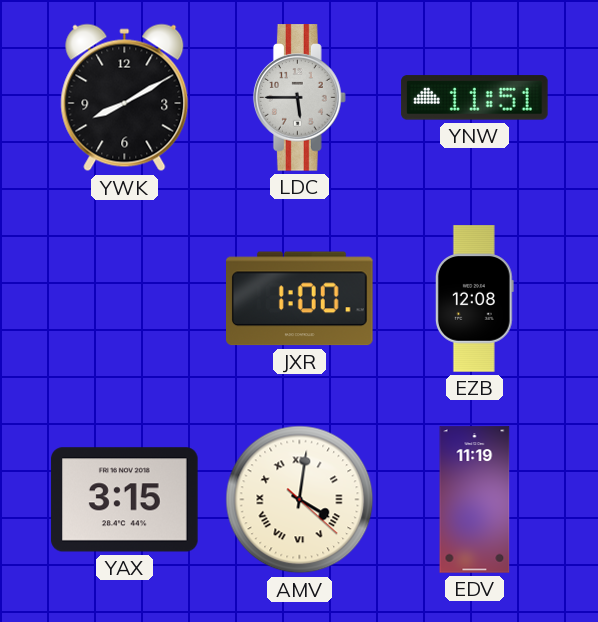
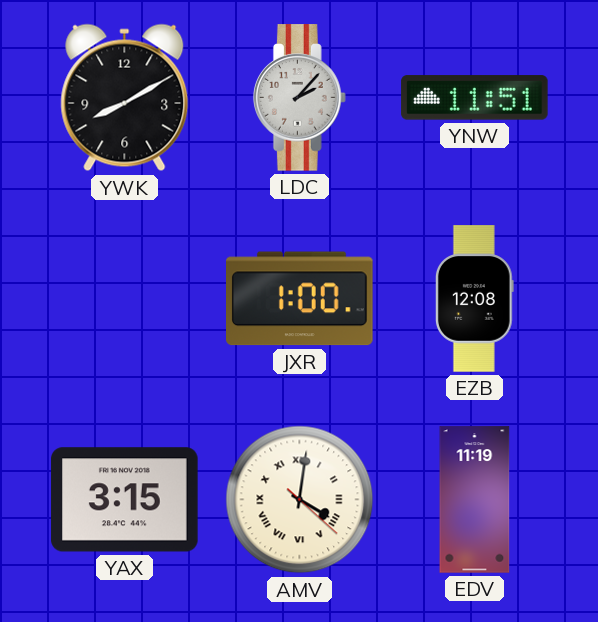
LDC: 5:45 -> 2:07 (299, 98)
